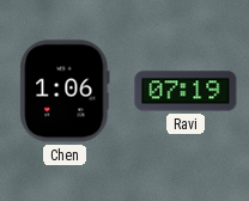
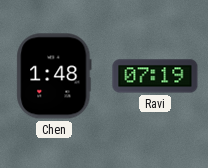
Chen: 1:06 -> 1:48 (54, 76)
